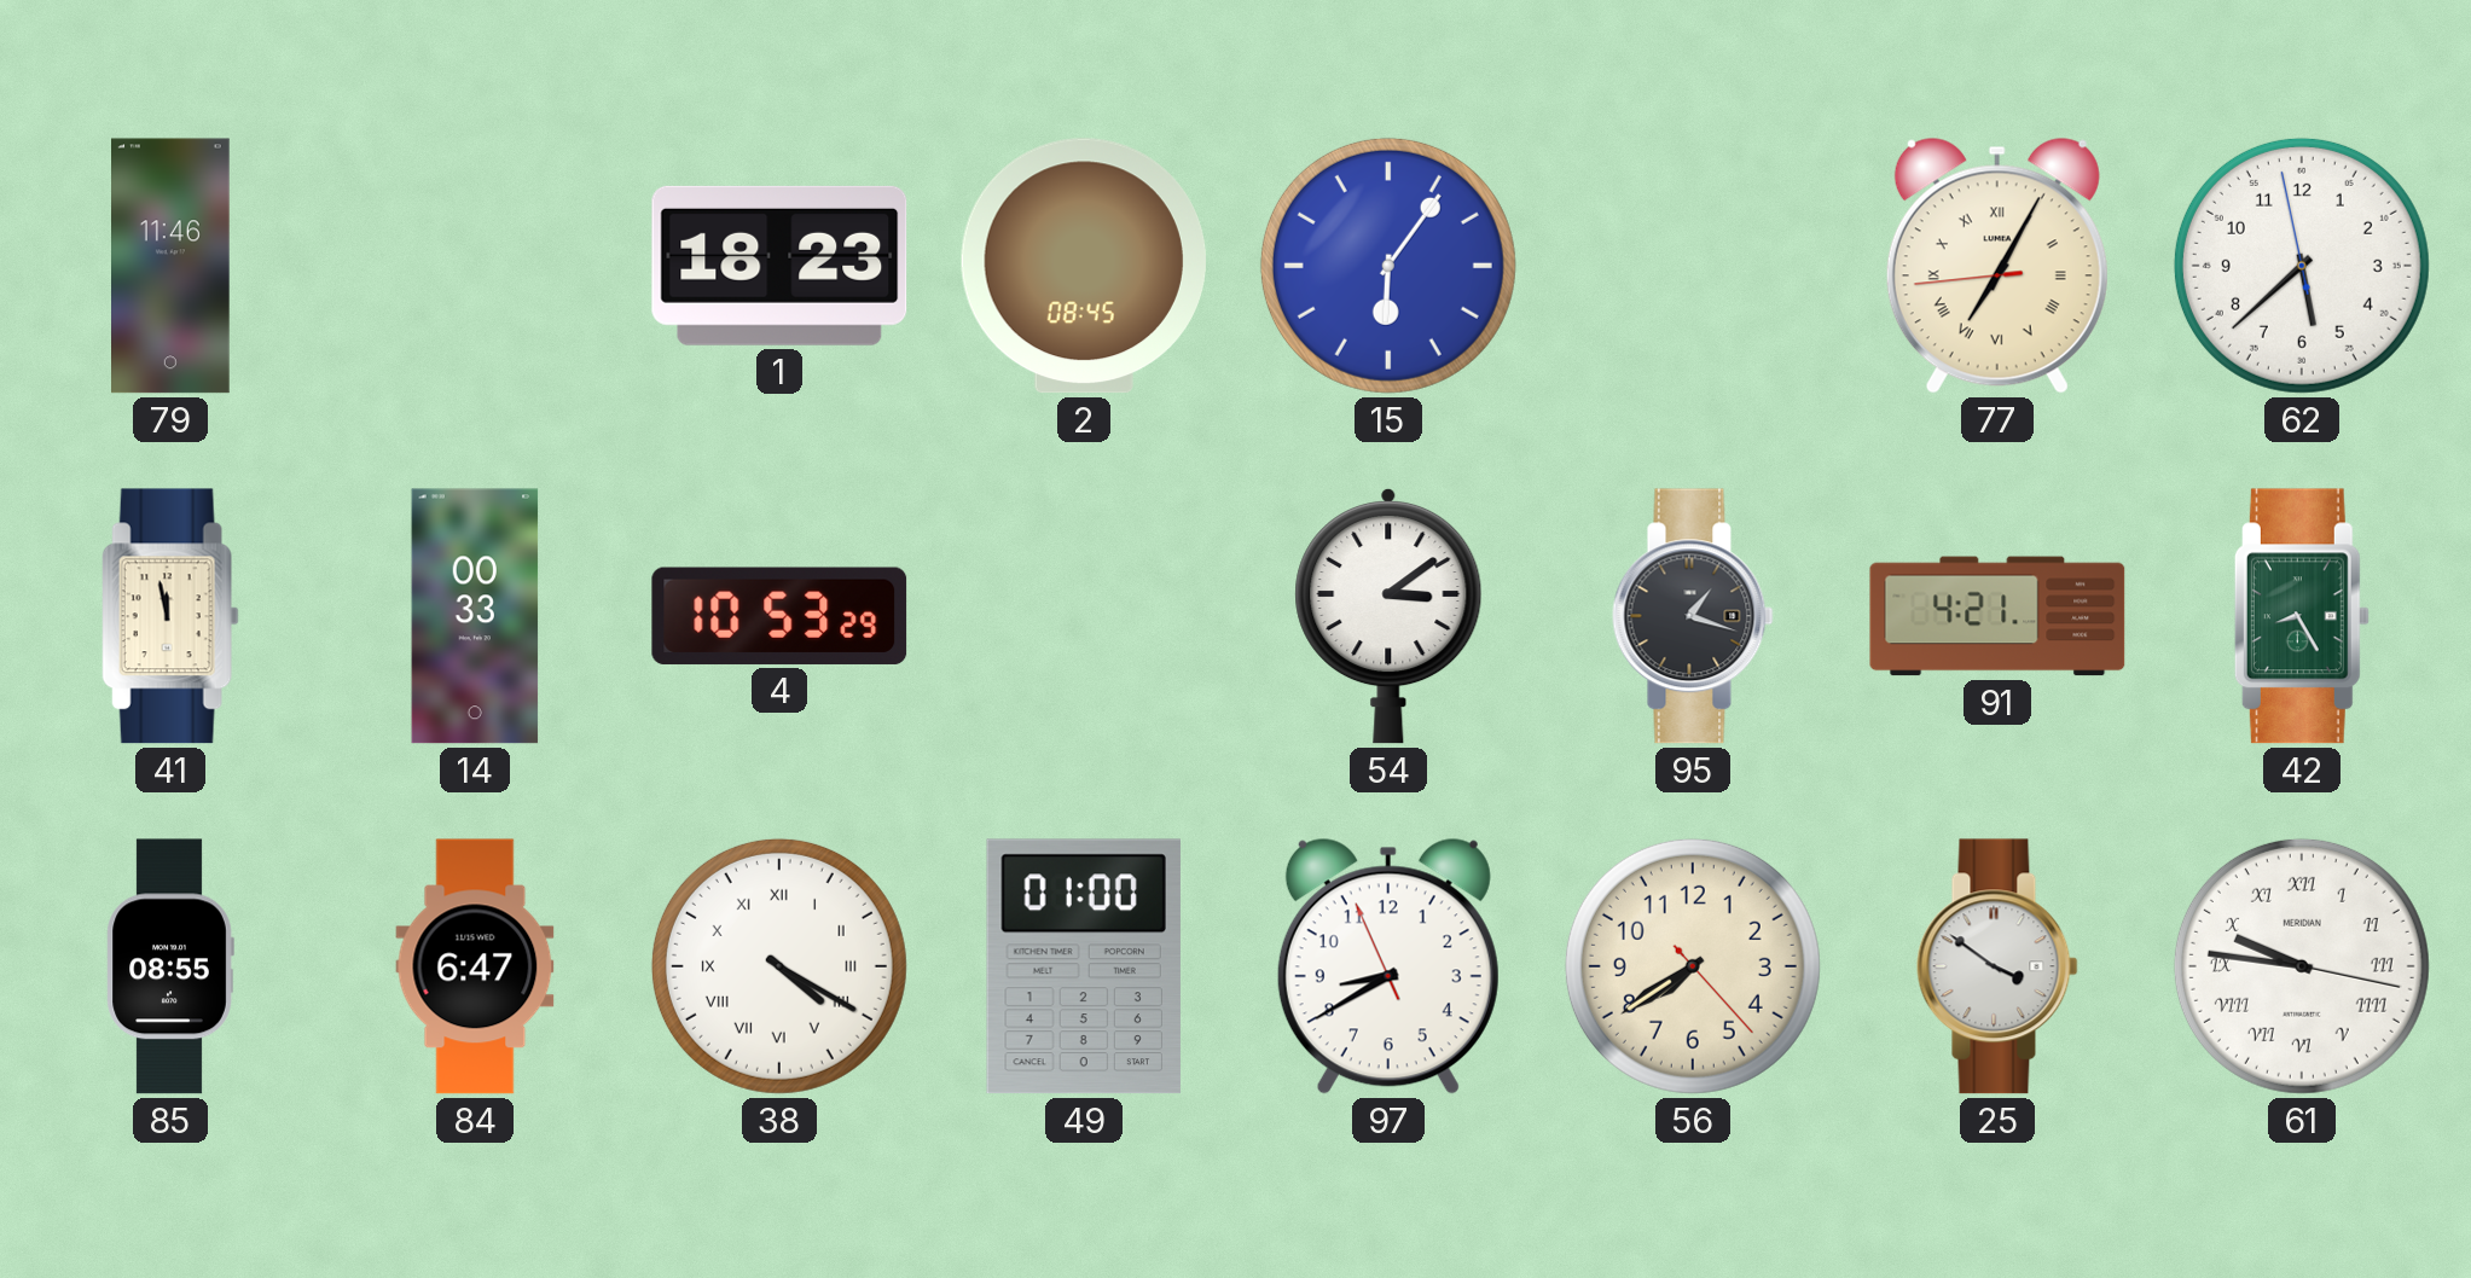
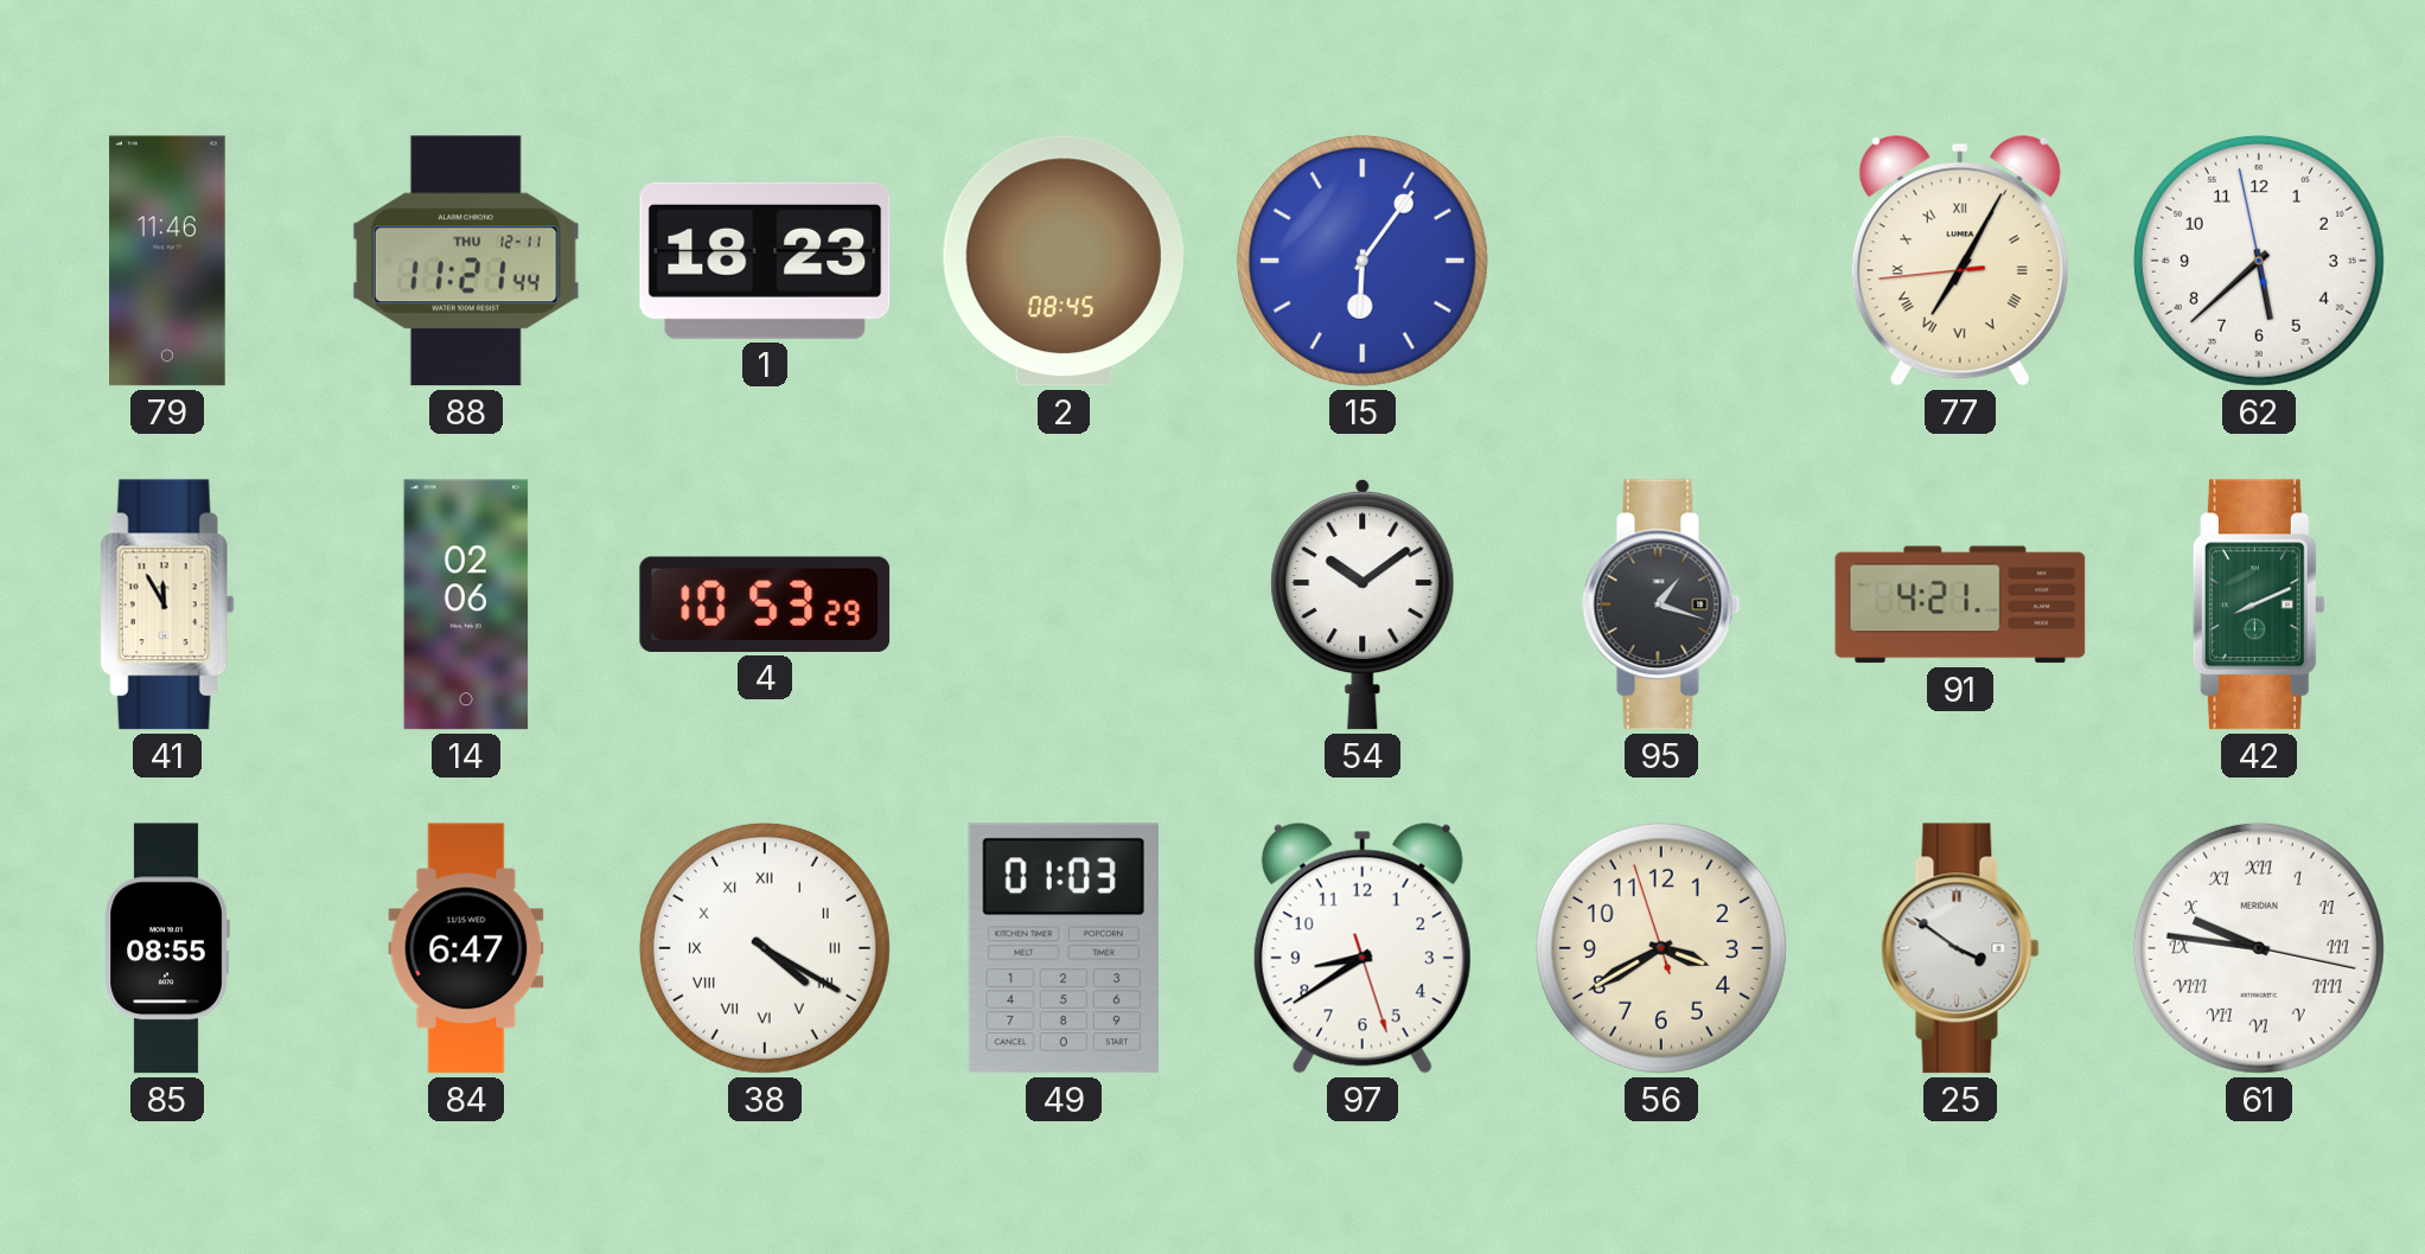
88: none -> 11:21 (466, 261)
41: 11:58 -> 11:55 (167, 604)
14: 00:33 -> 02:06 (466, 604)
54: 3:09 -> 10:09 (1363, 604)
42: 8:25 -> 8:11 (2259, 604)
49: 01:00 -> 01:03 (1064, 948)
97: 8:39:56 -> 8:39:27 (1363, 948)
56: 7:39 -> 3:39 (1661, 948)
